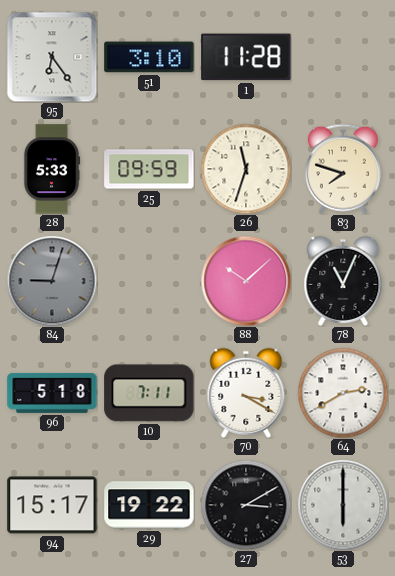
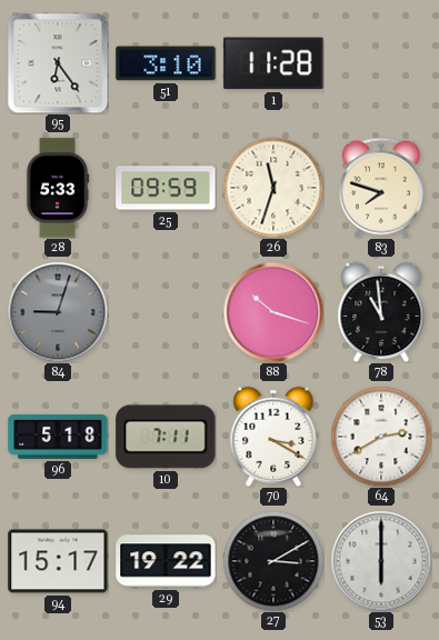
88: 10:08 -> 10:18 (273, 312)
78: 11:04 -> 10:59 (381, 312)
